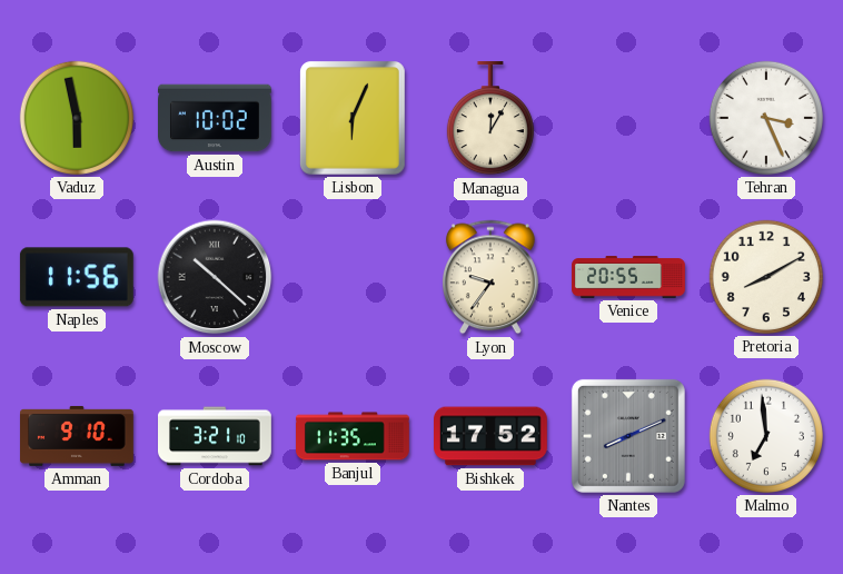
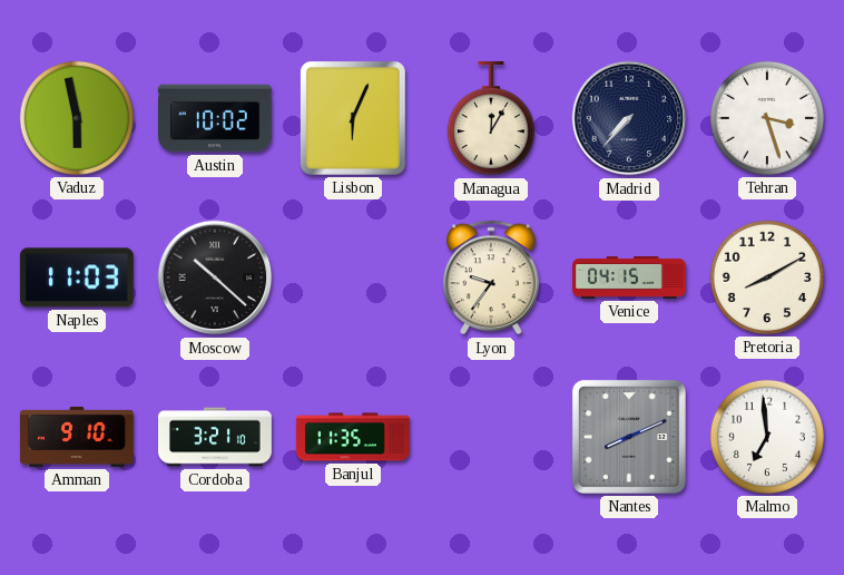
Madrid: none -> 7:37 (629, 118)
Tehran: 3:26 -> 3:27 (767, 118)
Naples: 11:56 -> 11:03 (77, 277)
Venice: 20:55 -> 04:15 (629, 277)
Bishkek: 17:52 -> none (492, 436)
